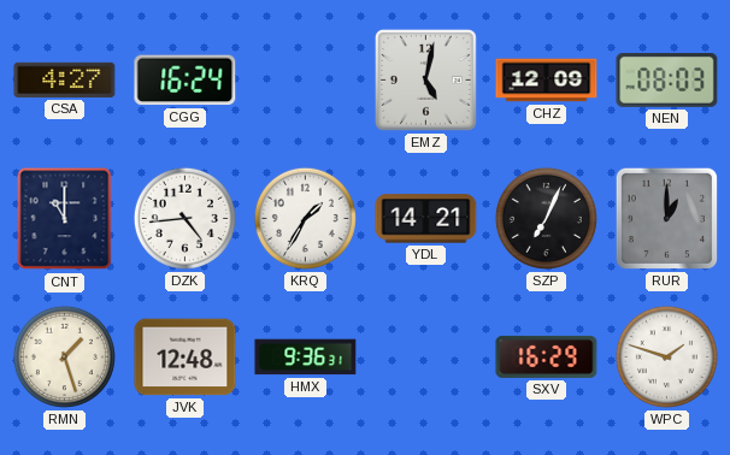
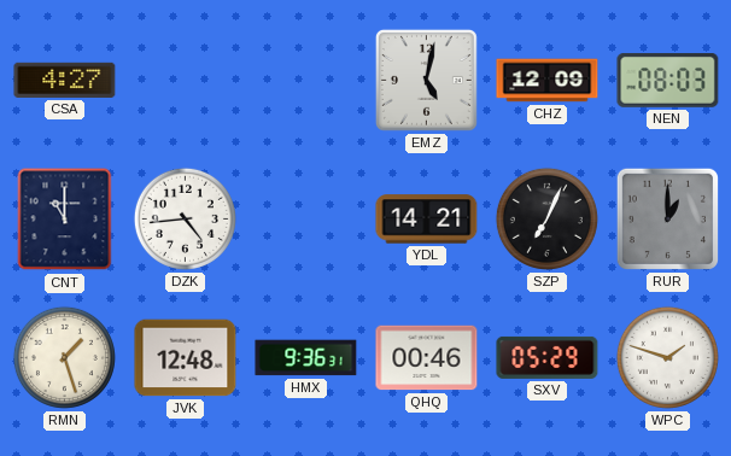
CGG: 16:24 -> none (186, 81)
KRQ: 1:35 -> none (305, 218)
QHQ: none -> 00:46 (427, 358)
SXV: 16:29 -> 05:29 (548, 357)
